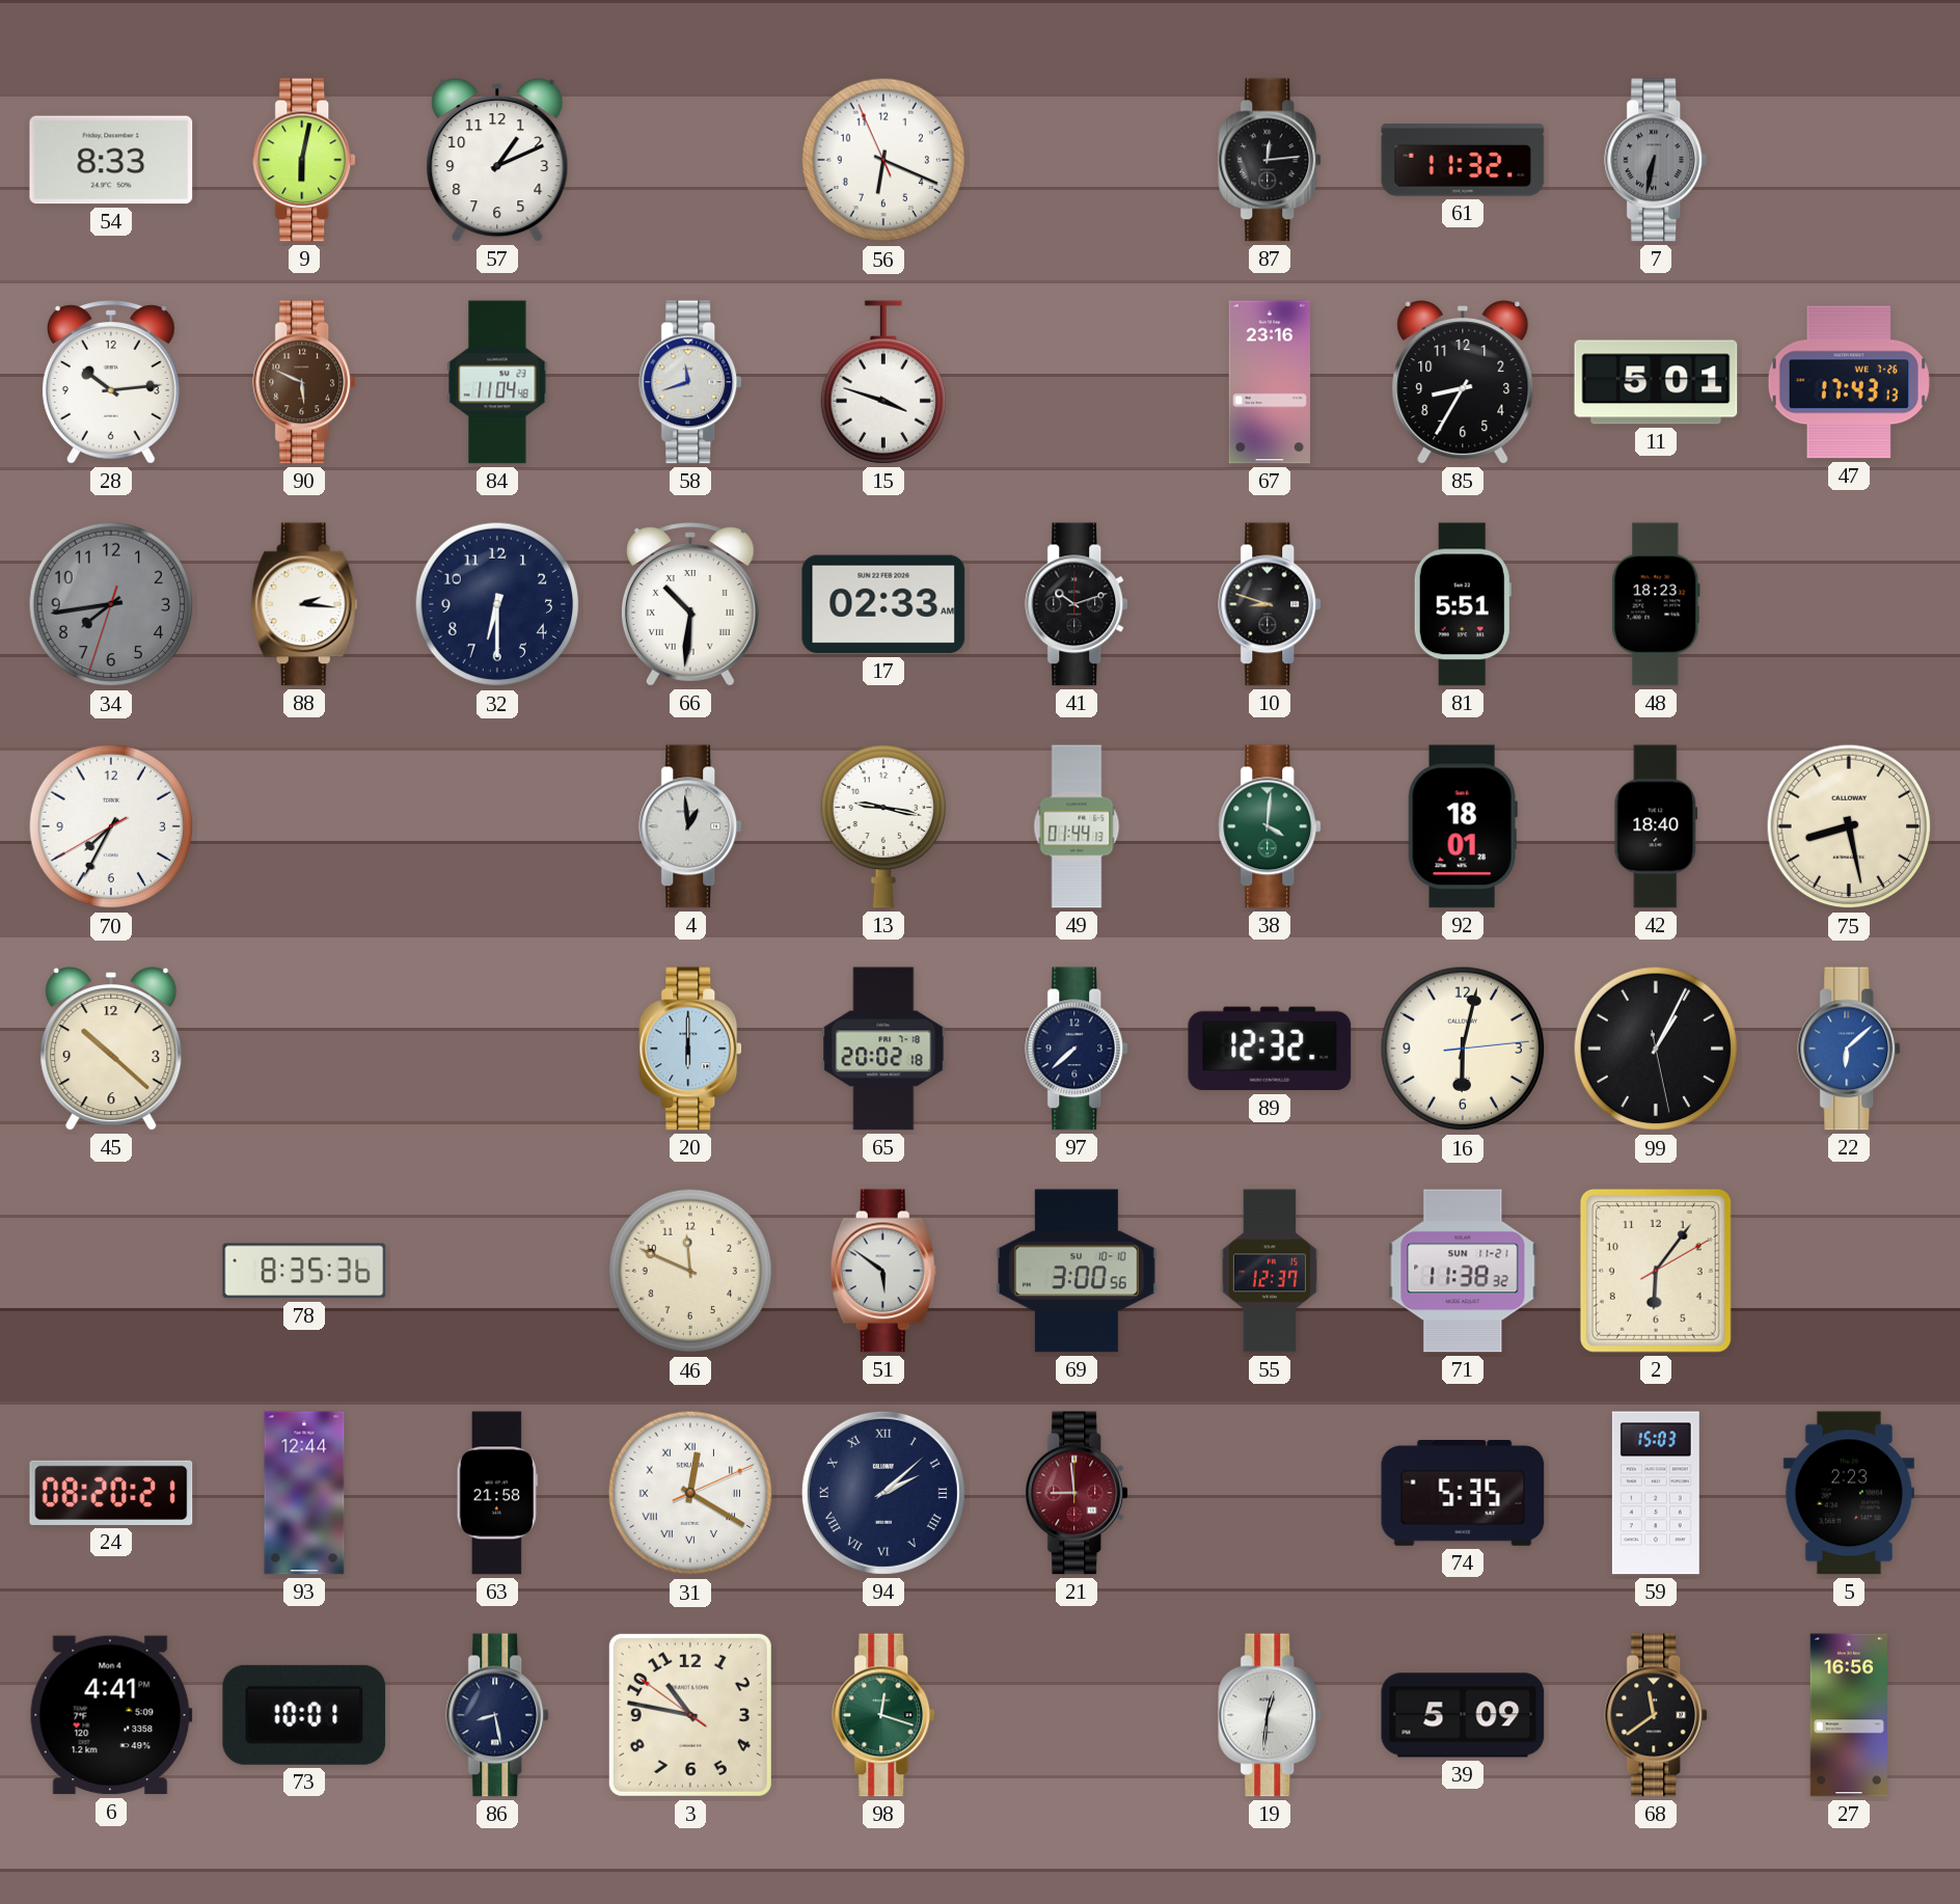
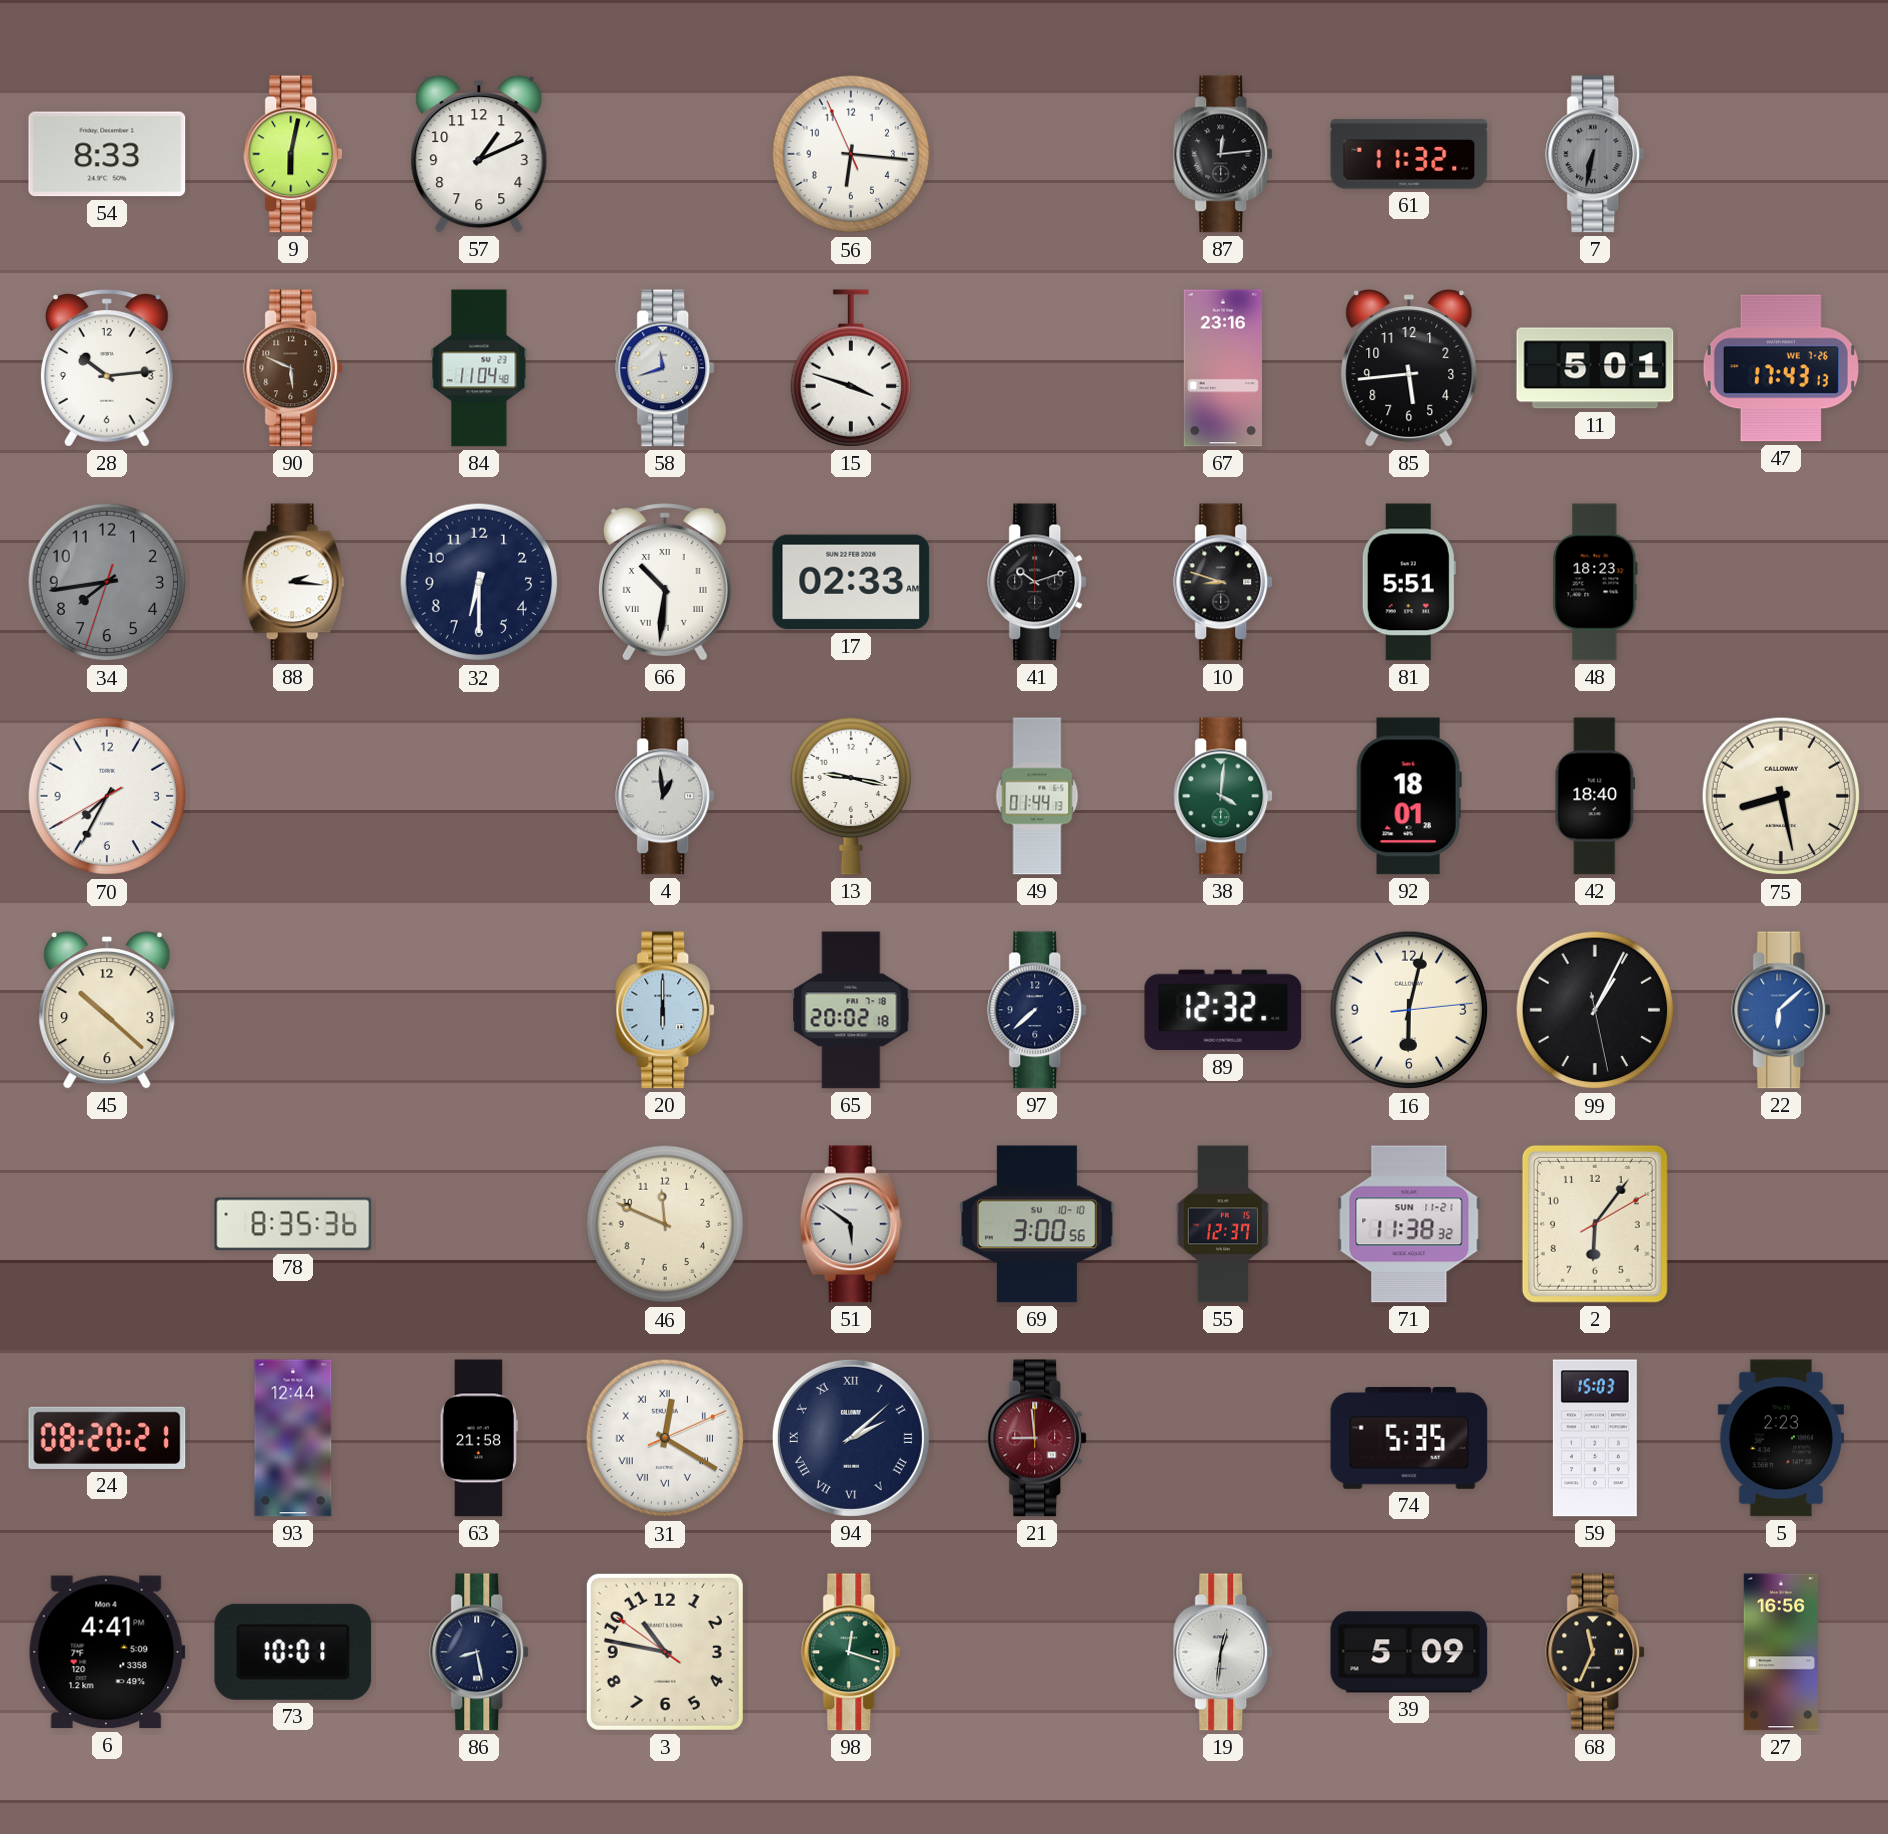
56: 6:18 -> 6:15 (851, 154)
85: 8:35 -> 5:44 (1409, 368)
68: 11:39 -> 11:34 (1596, 1652)
